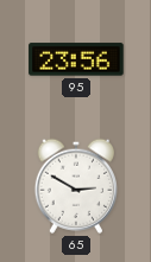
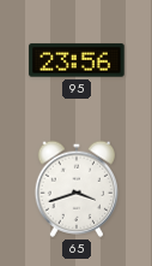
65: 2:50 -> 3:42 (75, 189)
